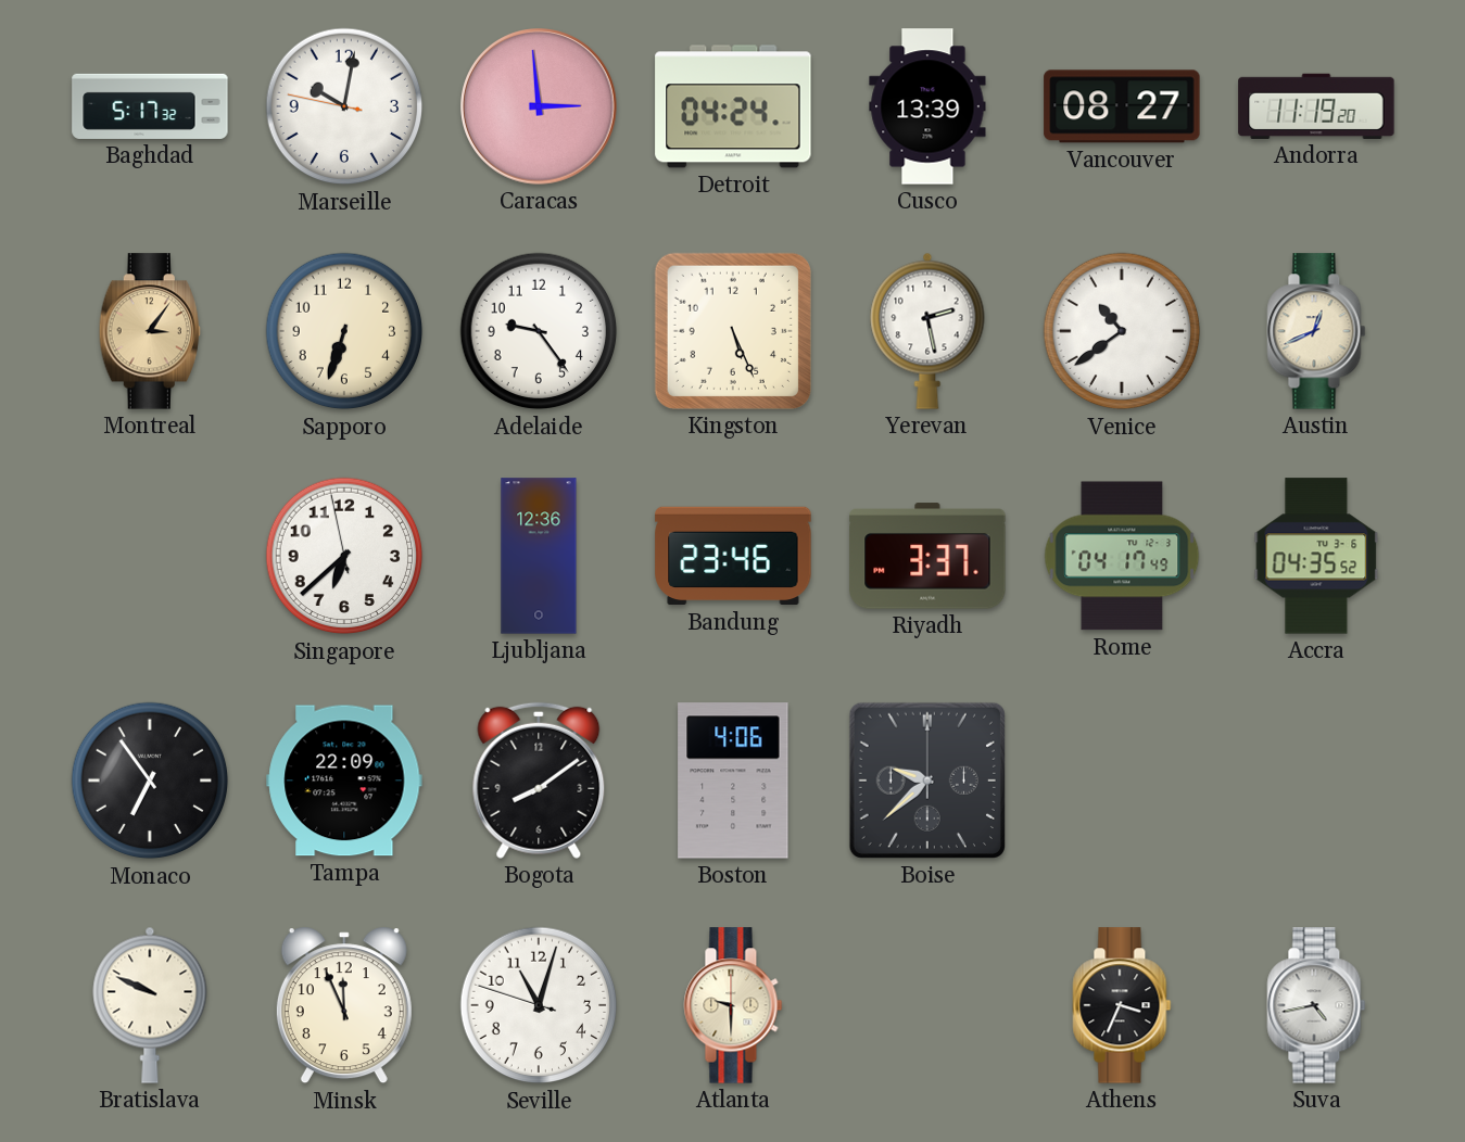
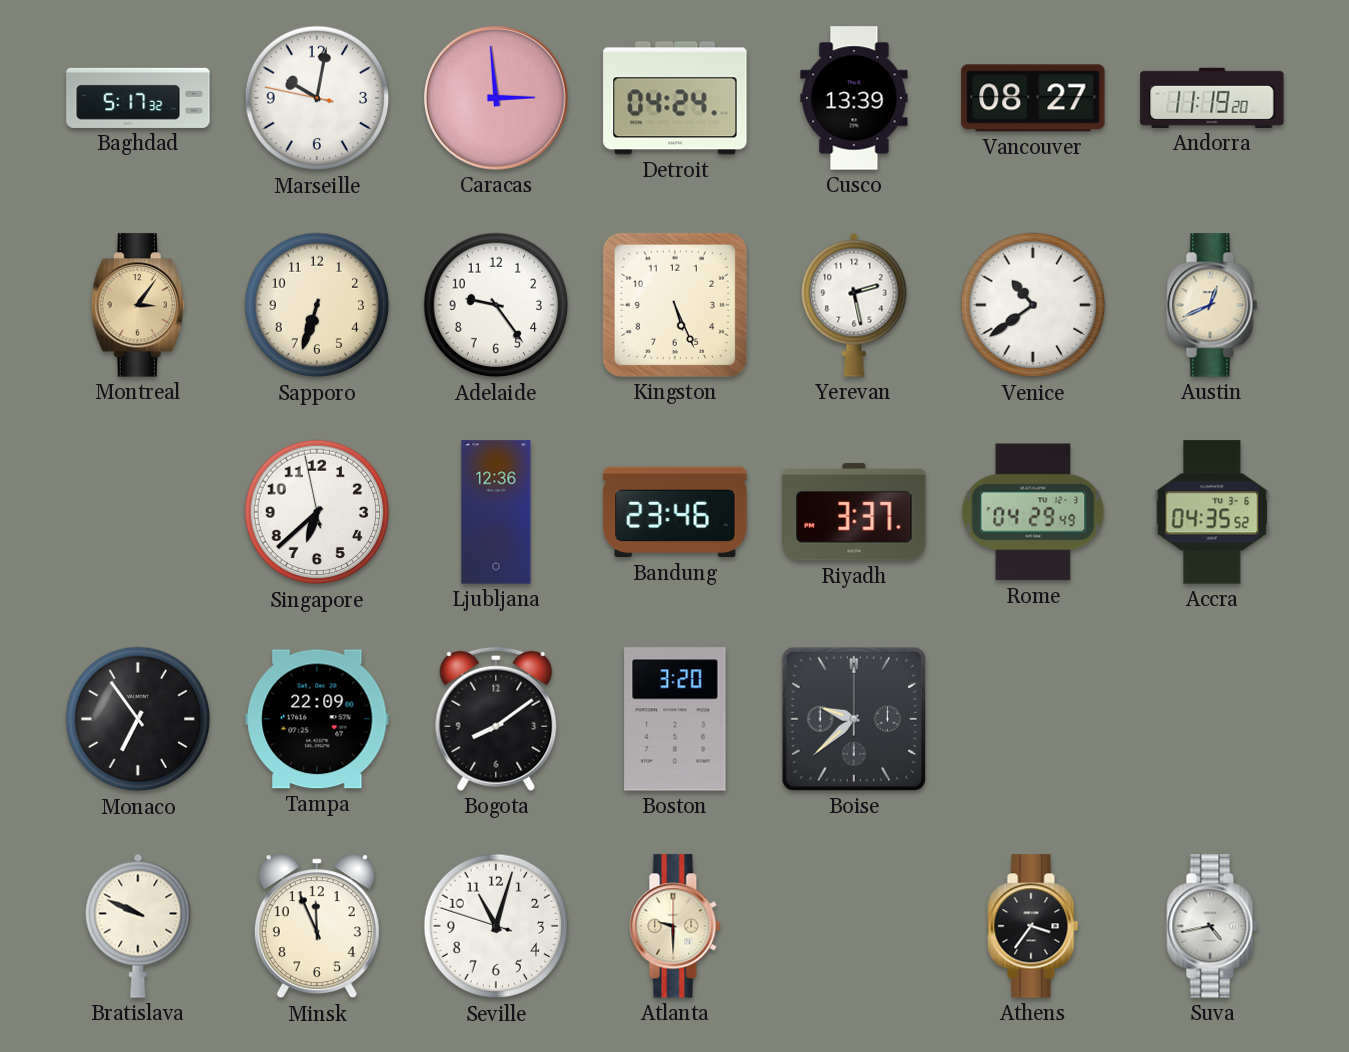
Rome: 04:17 -> 04:29 (1033, 512)
Boston: 4:06 -> 3:20 (675, 719)
Athens: 3:34 -> 3:36 (1033, 926)
